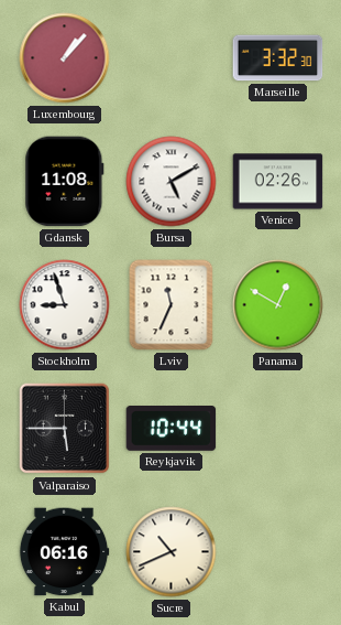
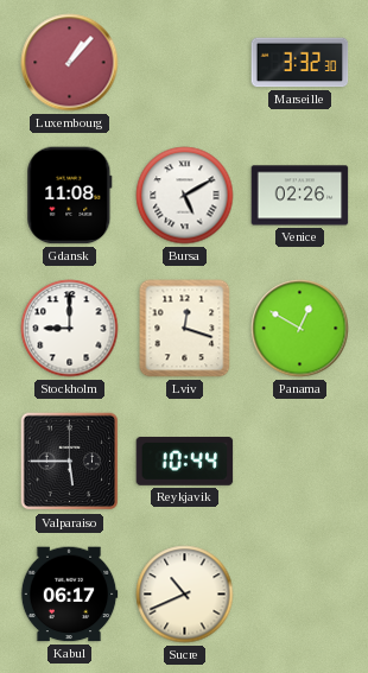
Stockholm: 8:57 -> 9:00 (70, 329)
Lviv: 11:34 -> 12:18 (185, 329)
Kabul: 06:16 -> 06:17 (69, 595)
